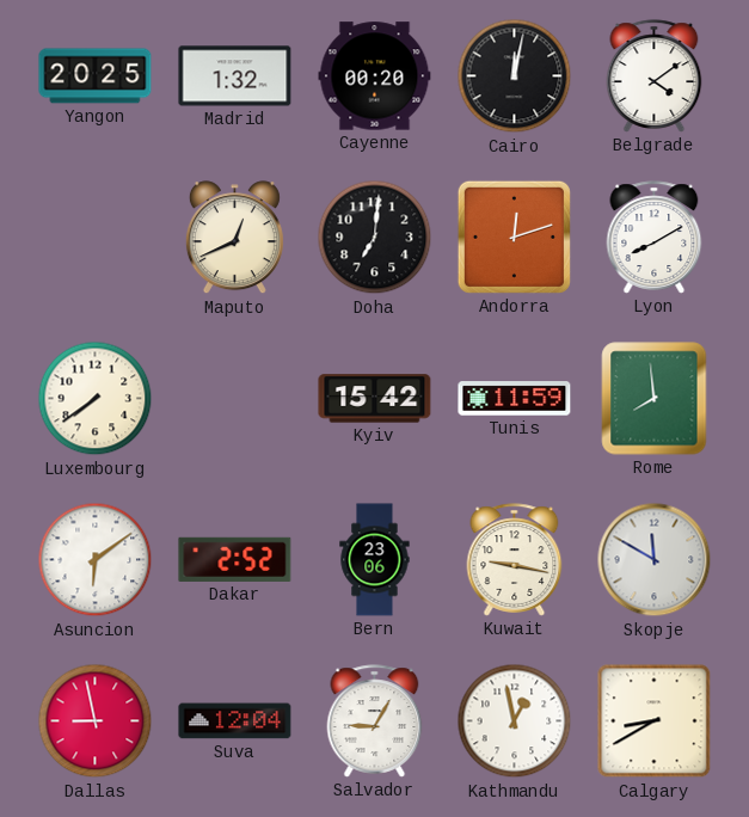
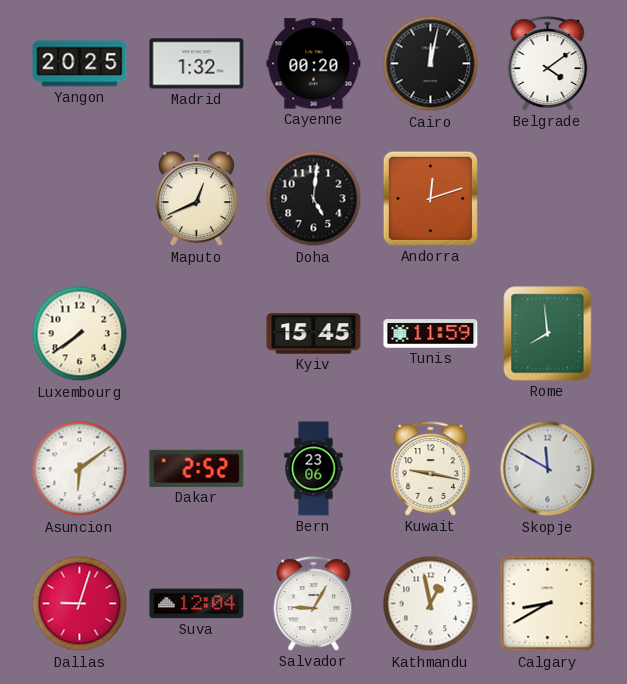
Doha: 7:01 -> 5:01 (314, 199)
Lyon: 8:10 -> none (655, 238)
Kyiv: 15:42 -> 15:45 (314, 334)
Dallas: 8:58 -> 9:03 (80, 604)
